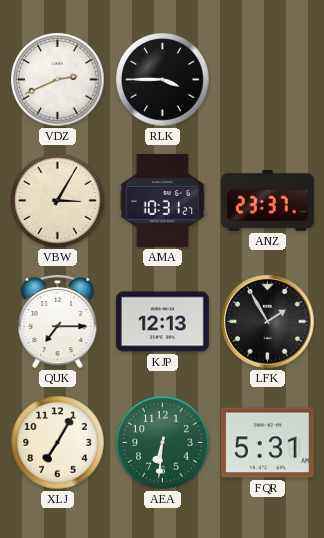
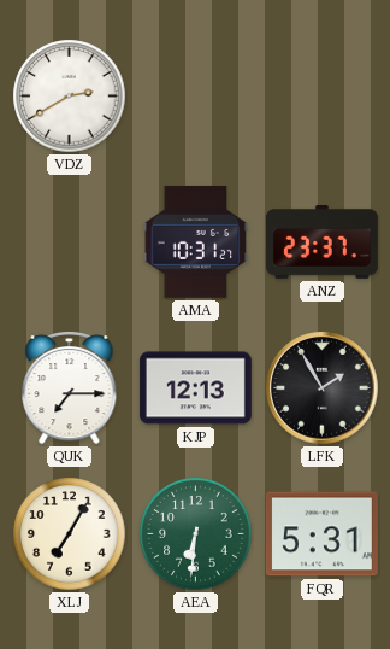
VDZ: 2:41 -> 2:40 (70, 97)
RLK: 3:45 -> none (163, 80)
VBW: 3:05 -> none (58, 201)
